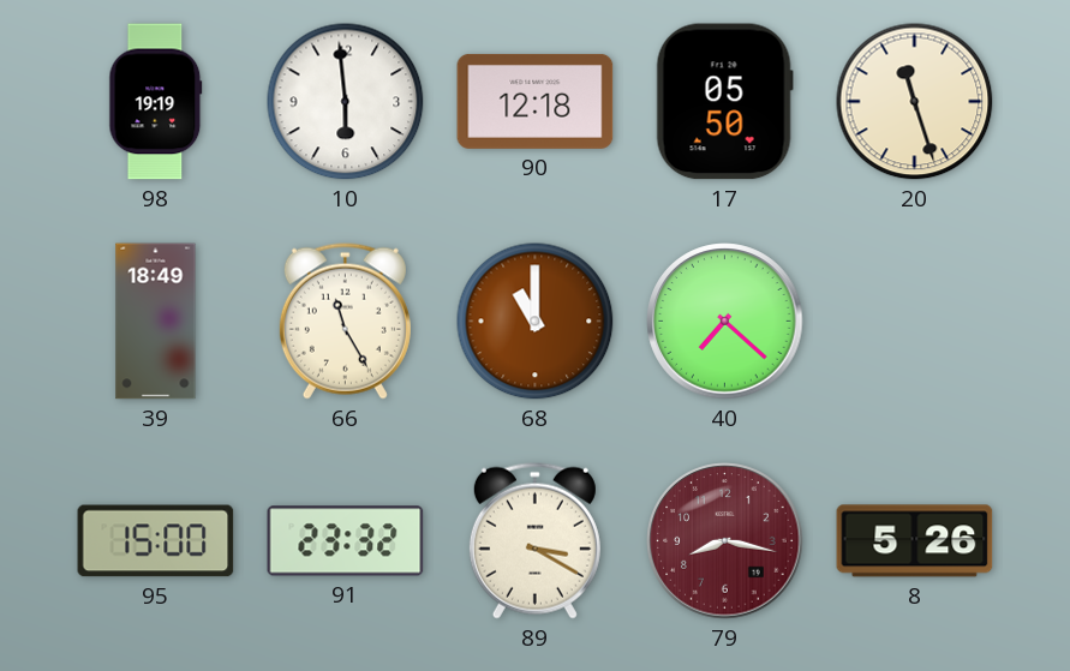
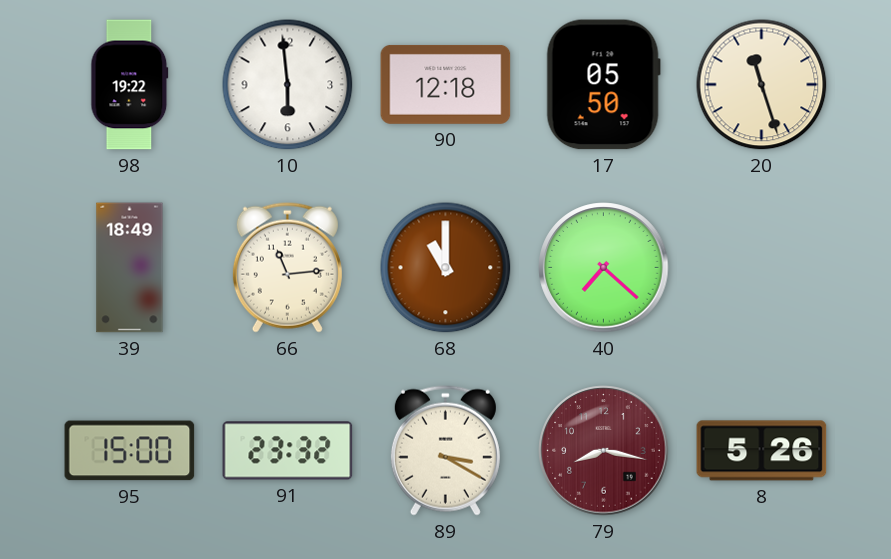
98: 19:19 -> 19:22 (130, 85)
66: 11:25 -> 11:14 (287, 267)
